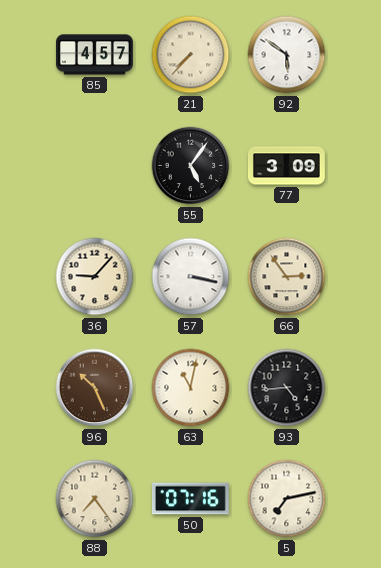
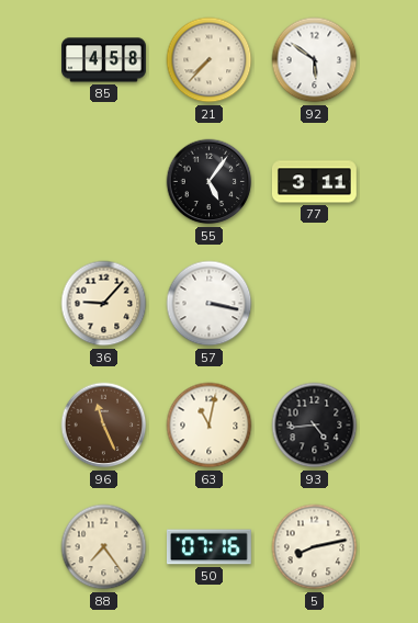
85: 4:57 -> 4:58 (104, 60)
77: 3:09 -> 3:11 (314, 182)
66: 2:54 -> none (287, 277)
96: 10:26 -> 11:26 (104, 426)
5: 7:13 -> 8:13 (315, 547)
